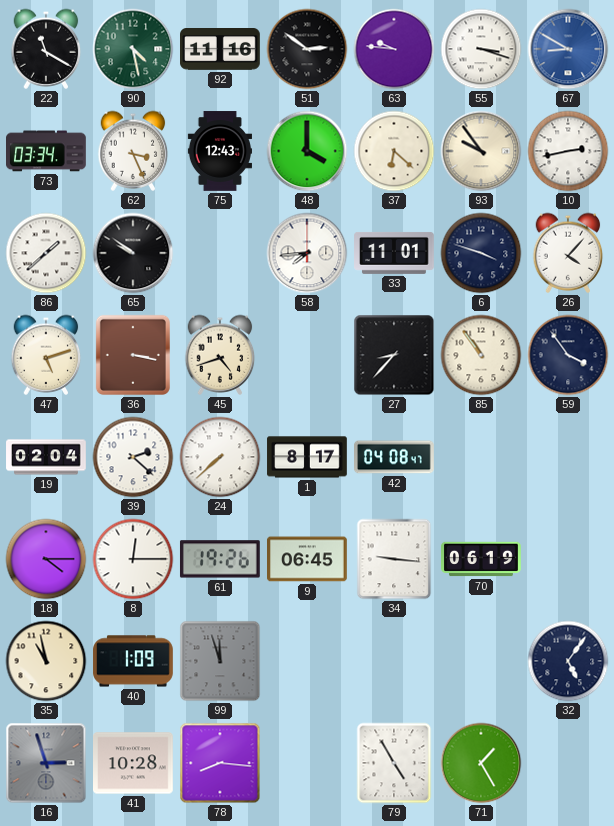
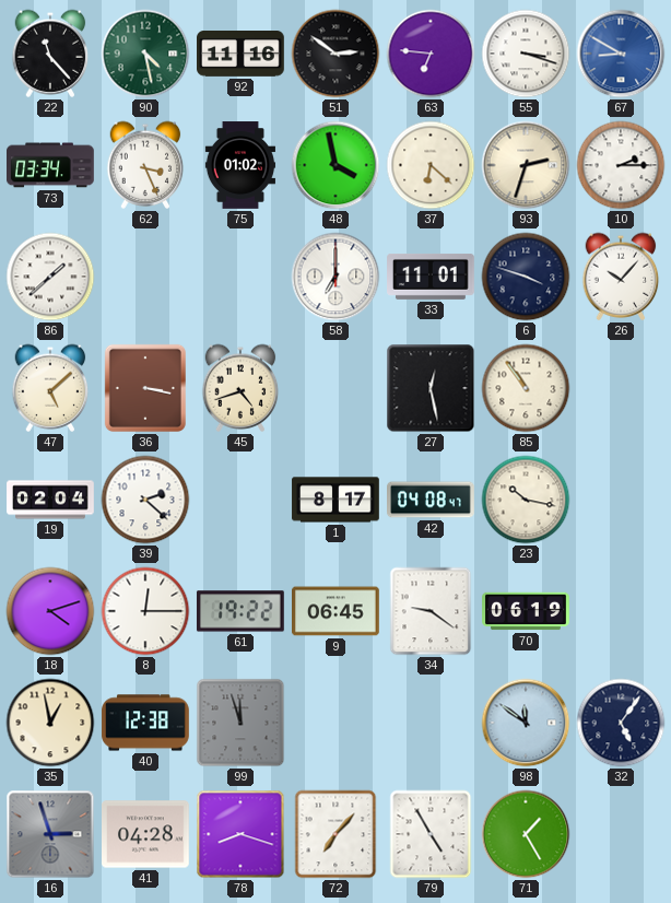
22: 11:20 -> 11:23 (50, 54)
63: 9:46 -> 6:46 (431, 54)
75: 12:43 -> 01:02 (239, 165)
48: 4:00 -> 3:58 (335, 165)
93: 9:54 -> 2:33 (526, 165)
10: 2:43 -> 2:15 (621, 165)
65: 9:51 -> none (133, 253)
58: 7:44 -> 7:00 (335, 277)
26: 4:07 -> 10:07 (621, 277)
47: 5:12 -> 5:08 (50, 388)
27: 8:37 -> 12:28 (431, 388)
59: 3:54 -> none (568, 355)
24: 7:38 -> none (220, 457)
23: none -> 10:17 (526, 500)
18: 4:15 -> 4:12 (50, 611)
61: 19:26 -> 19:22 (240, 611)
34: 9:16 -> 9:21 (431, 611)
35: 10:58 -> 12:58 (50, 723)
40: 1:09 -> 12:38 (145, 723)
98: none -> 11:51 (526, 723)
41: 10:28 -> 04:28 (146, 834)
78: 8:16 -> 8:18 (240, 834)
72: none -> 7:07 (335, 834)
